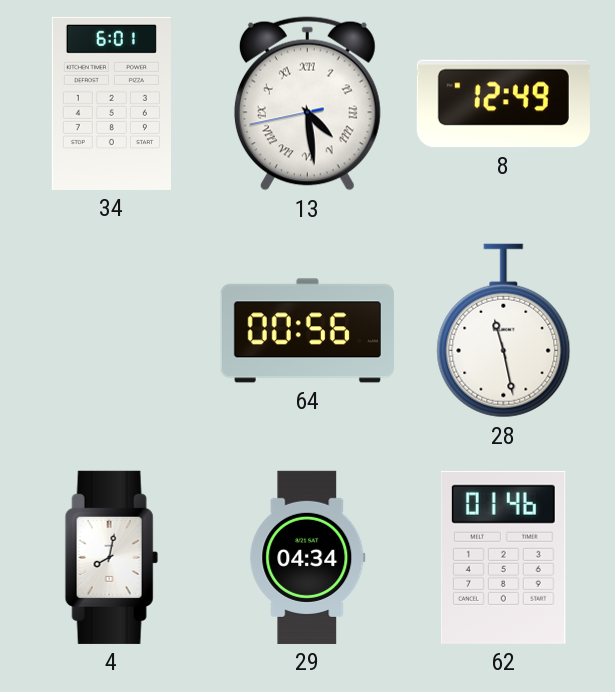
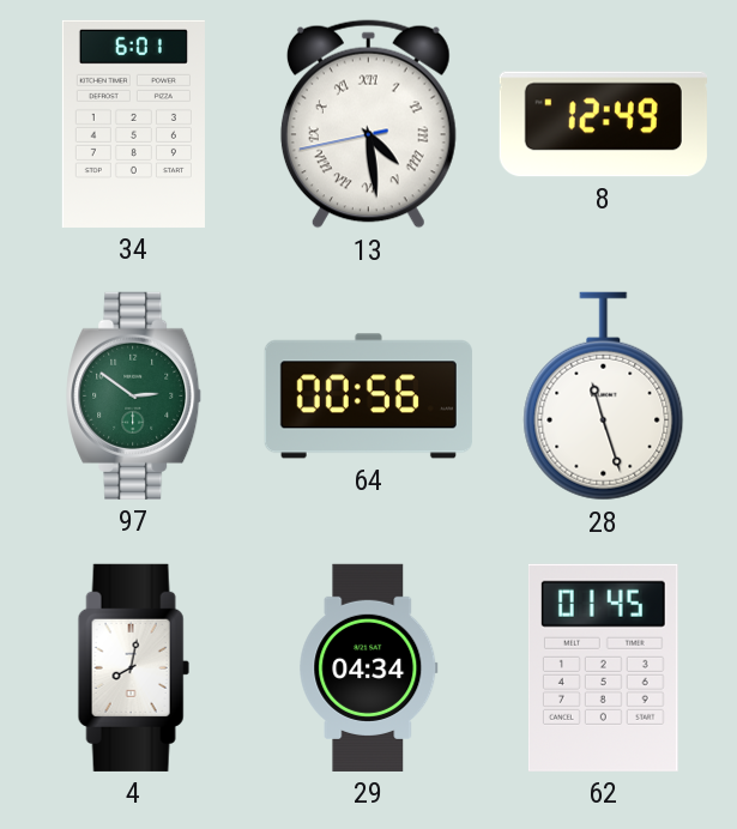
97: none -> 2:51 (134, 395)
28: 11:28 -> 11:27 (604, 397)
62: 01:46 -> 01:45 (603, 667)
